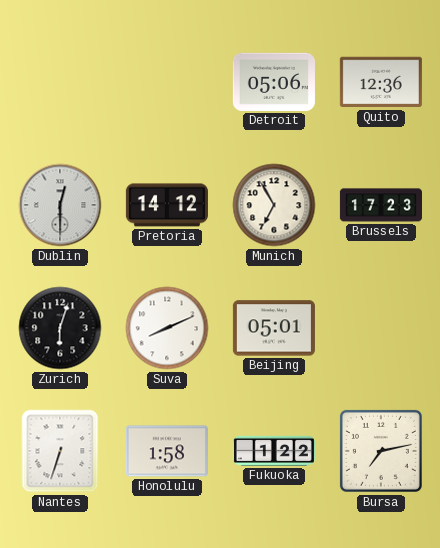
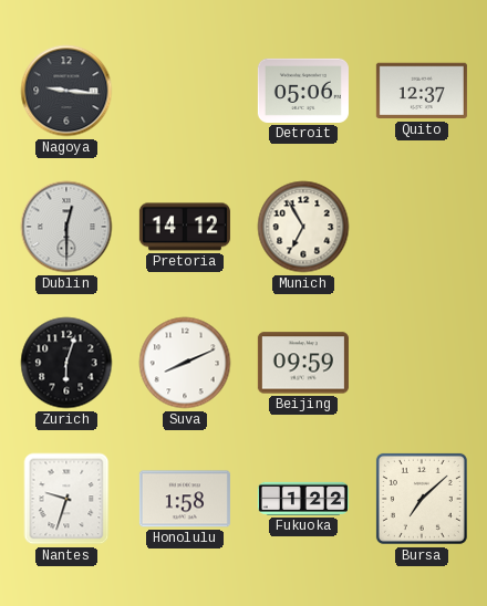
Nagoya: none -> 9:16 (66, 91)
Quito: 12:36 -> 12:37 (422, 91)
Brussels: 17:23 -> none (381, 205)
Beijing: 05:01 -> 09:59 (303, 363)
Nantes: 6:33 -> 9:33 (66, 499)
Bursa: 7:13 -> 7:08 (422, 499)
